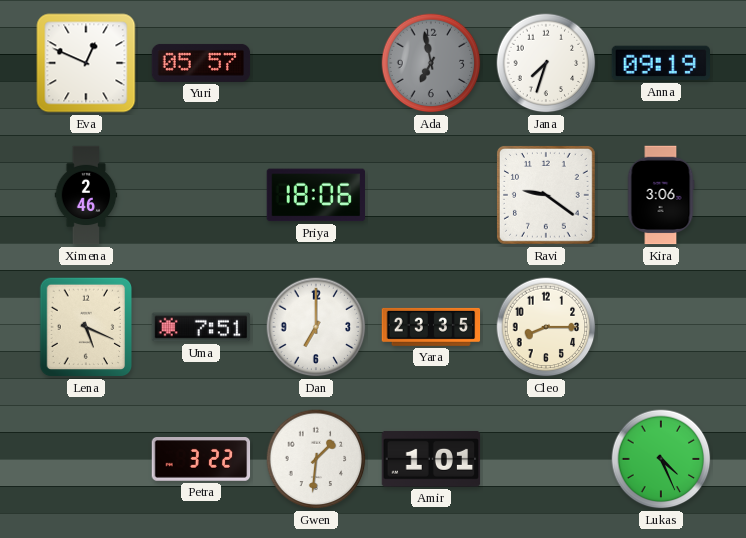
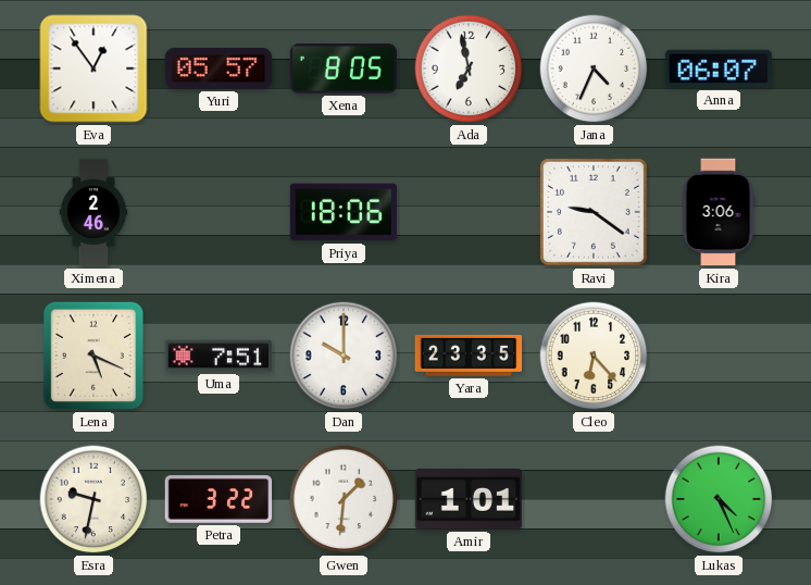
Eva: 12:49 -> 12:54 (93, 69)
Xena: none -> 8:05 (344, 69)
Ada dial: grey -> white (469, 69)
Jana: 7:33 -> 4:34 (594, 69)
Anna: 09:19 -> 06:07 (718, 69)
Dan: 7:00 -> 10:00 (344, 356)
Cleo: 8:15 -> 6:23 (594, 356)
Esra: none -> 9:32 (93, 499)
